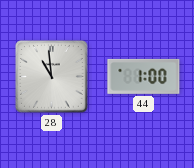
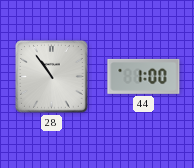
28: 10:59 -> 10:54 (52, 77)
